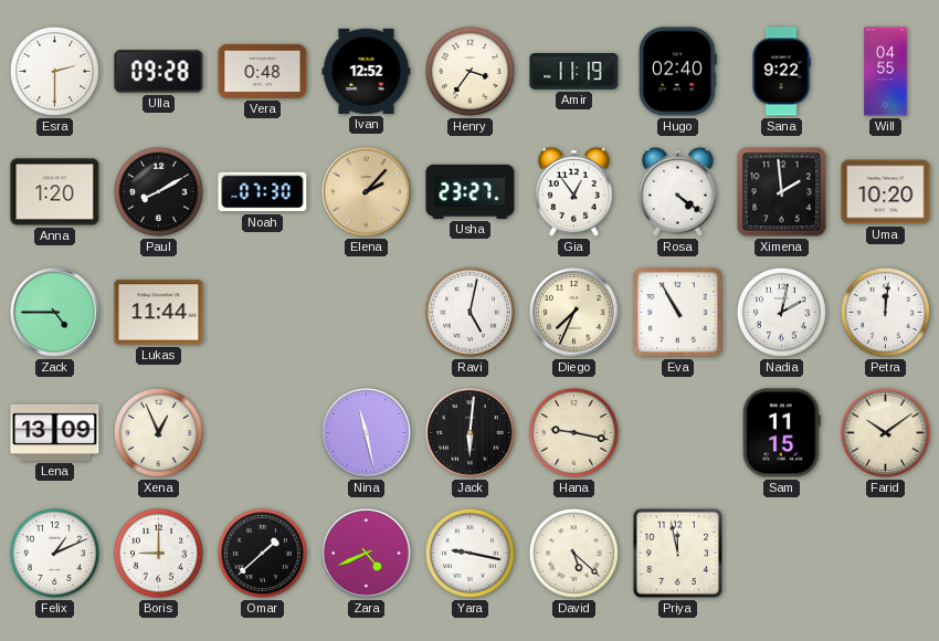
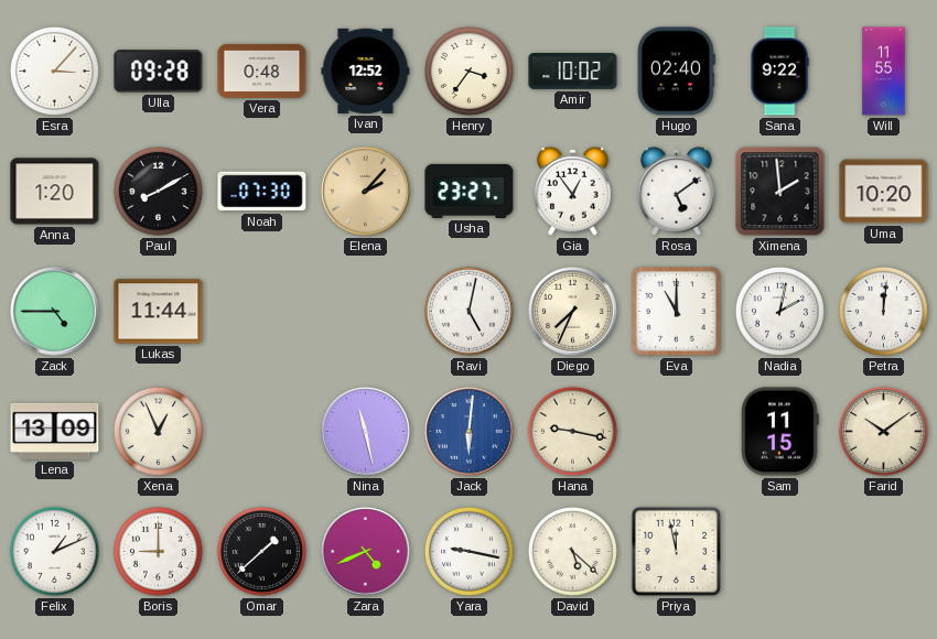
Esra: 2:30 -> 3:07 (54, 71)
Amir: 11:19 -> 10:02 (573, 72)
Will: 04:55 -> 11:55 (884, 72)
Rosa: 4:21 -> 5:09 (677, 191)
Eva: 10:55 -> 11:00 (677, 312)
Jack dial: black -> blue (470, 432)
